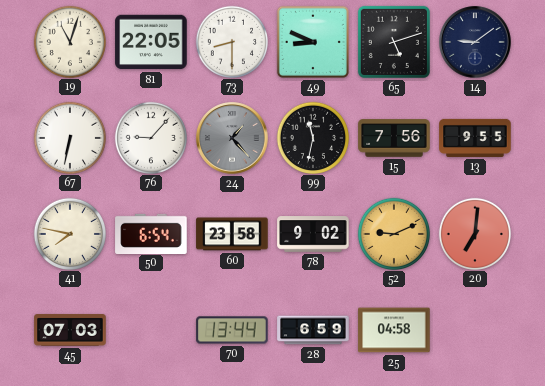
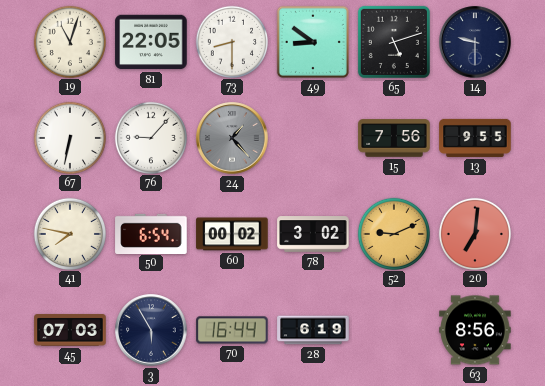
49: 8:49 -> 8:51 (313, 42)
14: 9:09 -> 9:30 (475, 42)
99: 11:32 -> none (312, 137)
60: 23:58 -> 00:02 (232, 234)
78: 9:02 -> 3:02 (313, 234)
3: none -> 5:55 (151, 330)
70: 13:44 -> 16:44 (232, 330)
28: 6:59 -> 6:19 (313, 330)
25: 04:58 -> none (394, 330)
63: none -> 8:56 (475, 330)
